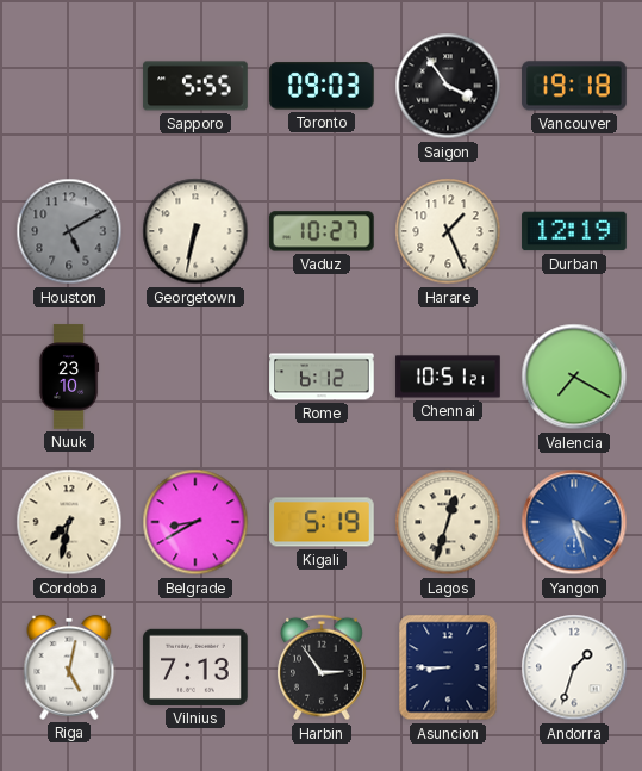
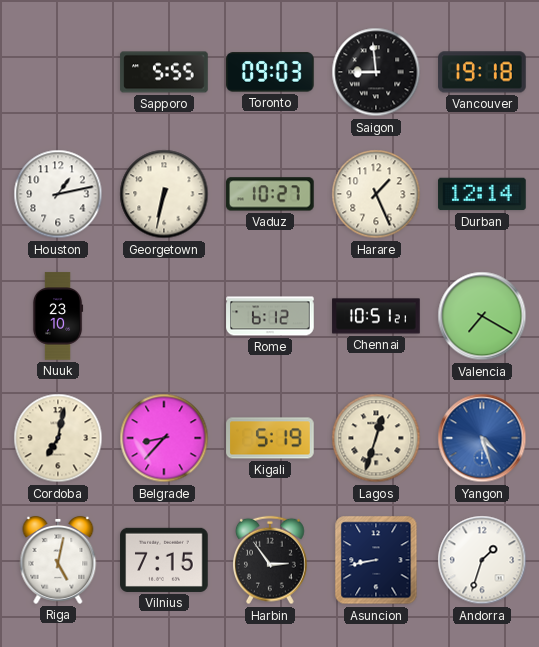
Saigon: 3:54 -> 8:59 (376, 72)
Houston: 5:10 -> 1:13 (58, 194)
Houston dial: grey -> white (58, 194)
Durban: 12:19 -> 12:14 (482, 194)
Cordoba: 7:32 -> 7:02 (58, 438)
Belgrade: 8:40 -> 8:37 (164, 438)
Vilnius: 7:13 -> 7:15 (164, 560)
Asuncion: 8:45 -> 8:43 (376, 560)
